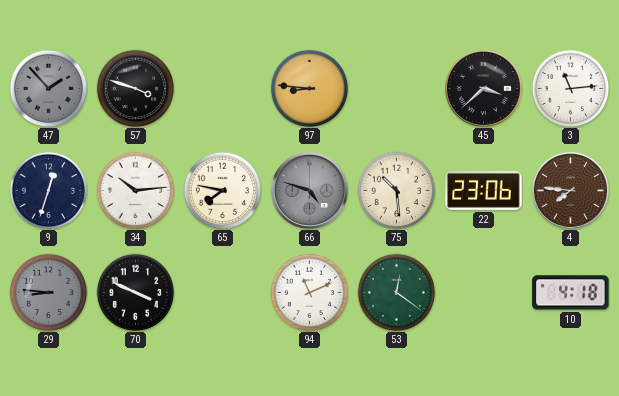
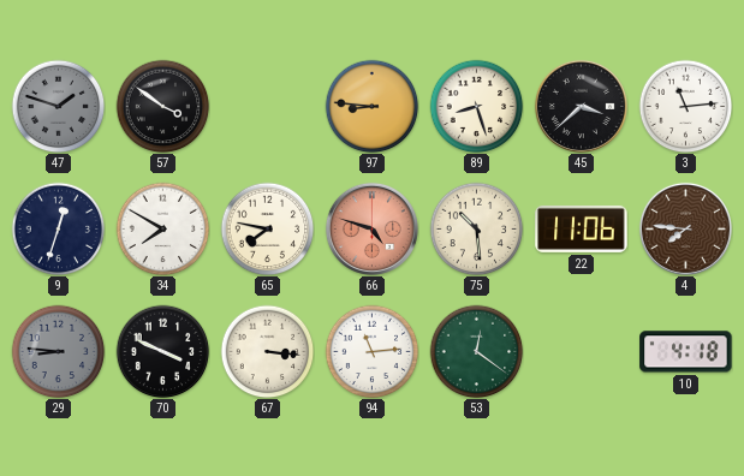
47: 1:53 -> 1:48 (58, 106)
57: 3:48 -> 3:51 (162, 106)
89: none -> 8:27 (476, 106)
34: 10:14 -> 7:50 (162, 228)
66 dial: grey -> salmon (371, 228)
22: 23:06 -> 11:06 (582, 228)
67: none -> 3:16 (267, 351)
94: 11:11 -> 11:14 (371, 351)
